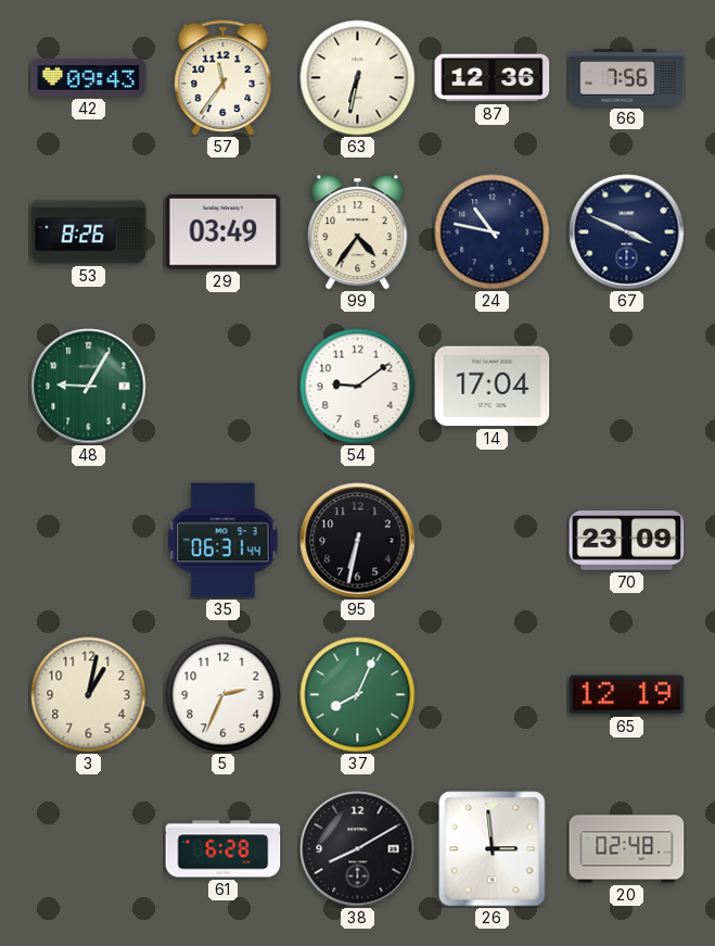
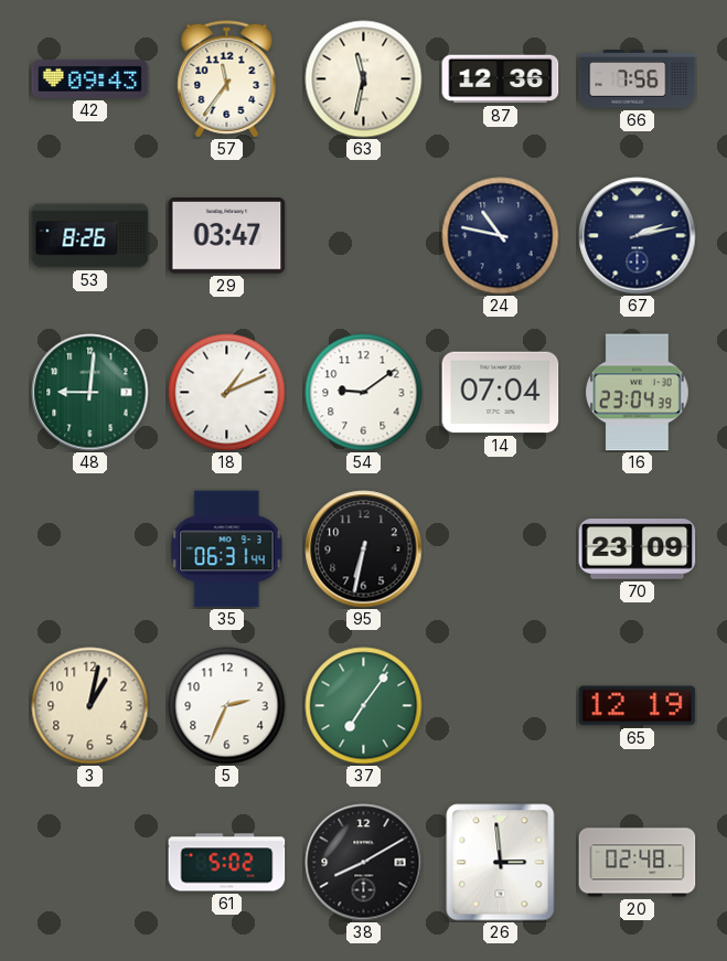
63: 6:32 -> 11:32 (364, 79)
29: 03:49 -> 03:47 (227, 236)
99: 4:36 -> none (358, 232)
67: 3:49 -> 2:13 (638, 236)
48: 9:05 -> 9:01 (90, 393)
18: none -> 1:11 (227, 393)
14: 17:04 -> 07:04 (501, 393)
16: none -> 23:04 (638, 393)
37: 8:04 -> 7:06 (364, 706)
61: 6:28 -> 5:02 (227, 863)
